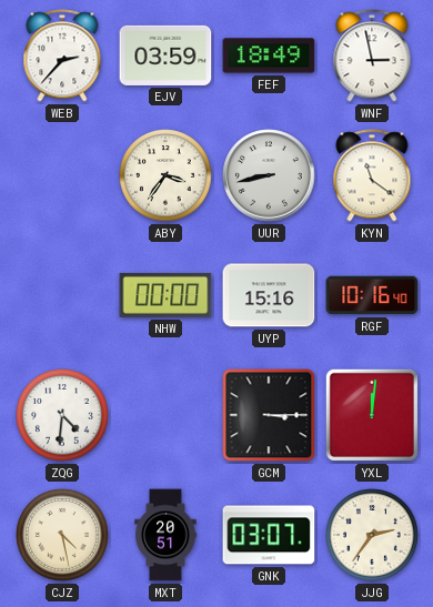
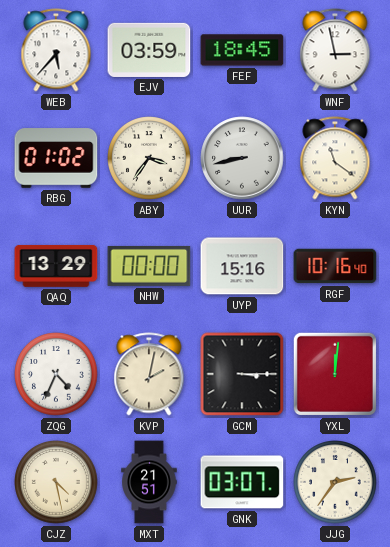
WEB: 2:37 -> 5:37 (56, 50)
FEF: 18:49 -> 18:45 (242, 50)
RBG: none -> 01:02 (56, 158)
QAQ: none -> 13:29 (56, 266)
ZQG: 4:31 -> 4:34 (56, 374)
KVP: none -> 2:02 (149, 374)
MXT: 20:51 -> 21:51 (149, 482)
